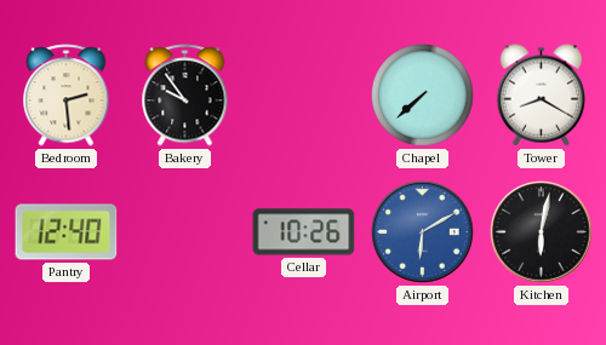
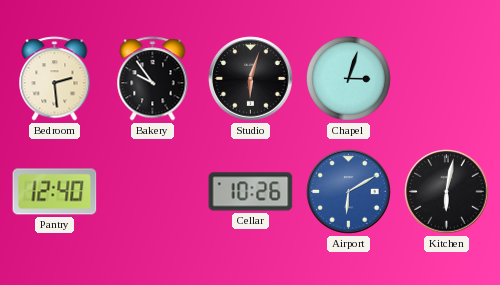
Studio: none -> 6:03 (251, 79)
Chapel: 7:38 -> 3:03 (349, 79)
Tower: 8:20 -> none (542, 96)
